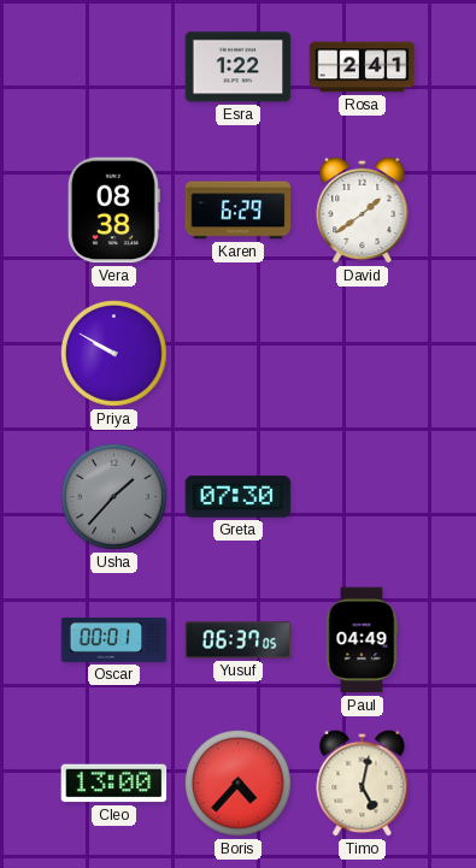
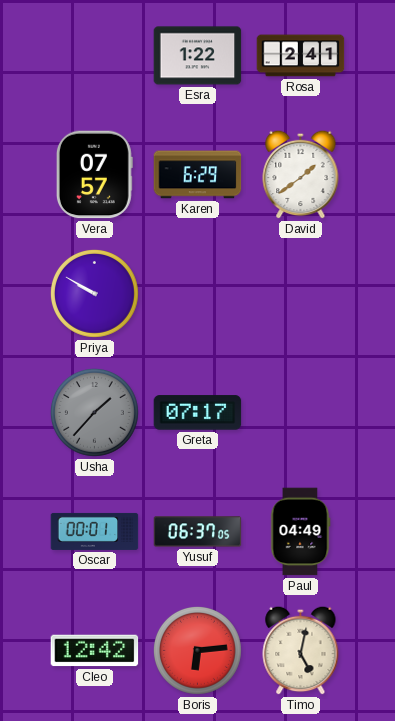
Vera: 08:38 -> 07:57 (94, 175)
Greta: 07:30 -> 07:17 (198, 413)
Cleo: 13:00 -> 12:42 (95, 651)
Boris: 4:37 -> 6:14 (198, 651)
